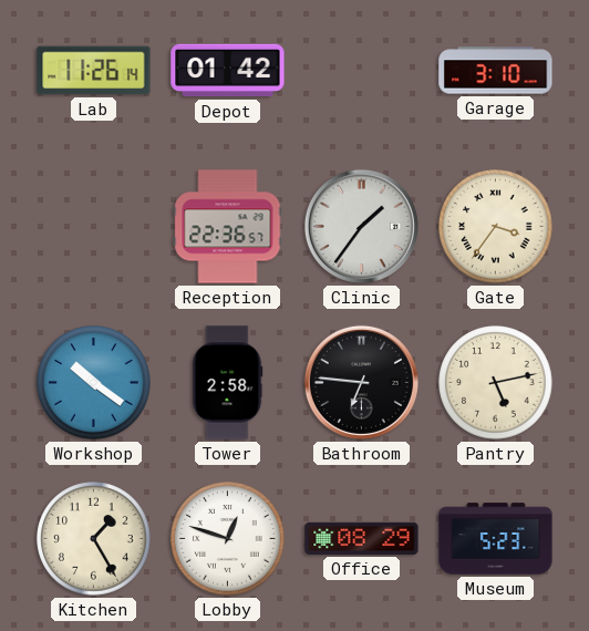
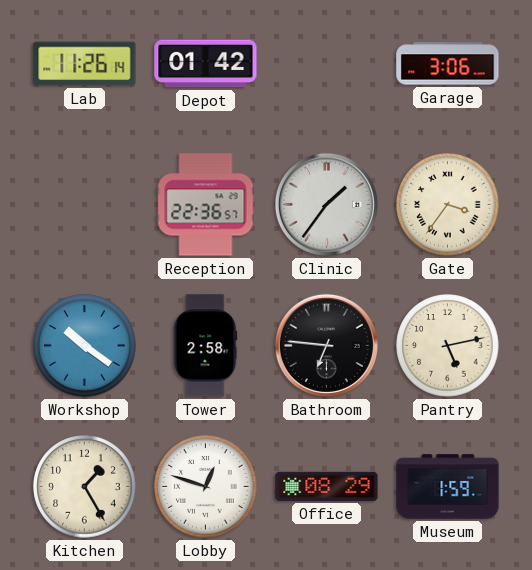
Garage: 3:10 -> 3:06 (448, 64)
Museum: 5:23 -> 1:59 (448, 487)
